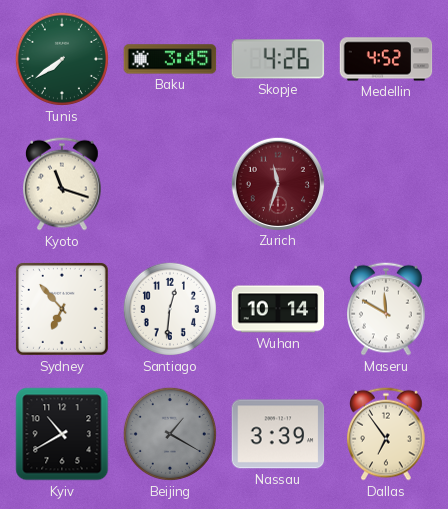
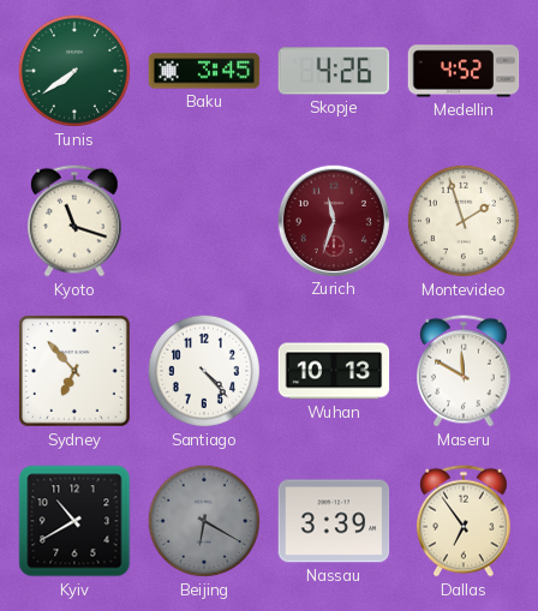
Montevideo: none -> 1:57 (464, 221)
Santiago: 12:31 -> 4:23 (204, 371)
Wuhan: 10:14 -> 10:13 (334, 371)
Beijing: 1:20 -> 6:20 (204, 521)
